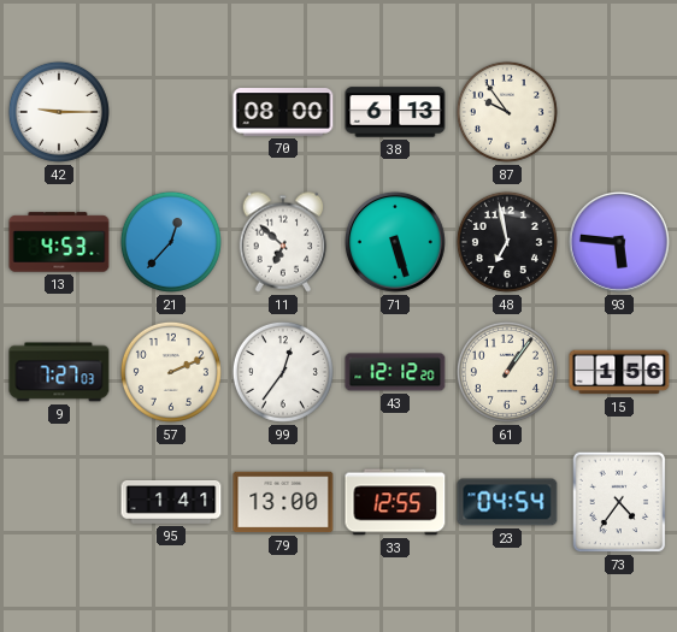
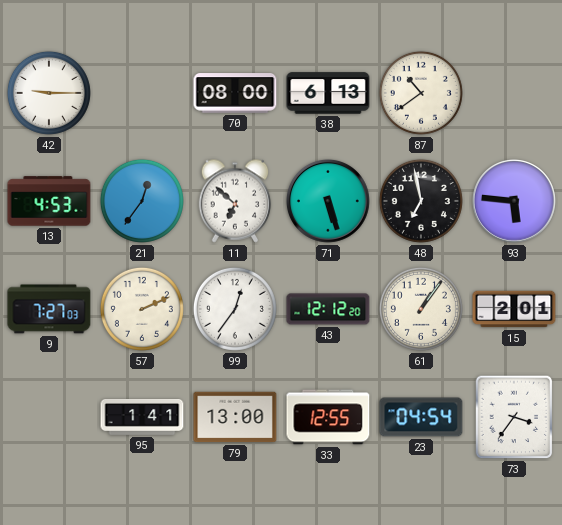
87: 9:54 -> 10:39 (421, 93)
21: 12:37 -> 12:36 (142, 201)
15: 1:56 -> 2:01 (514, 309)
73: 4:36 -> 3:36 (514, 417)
